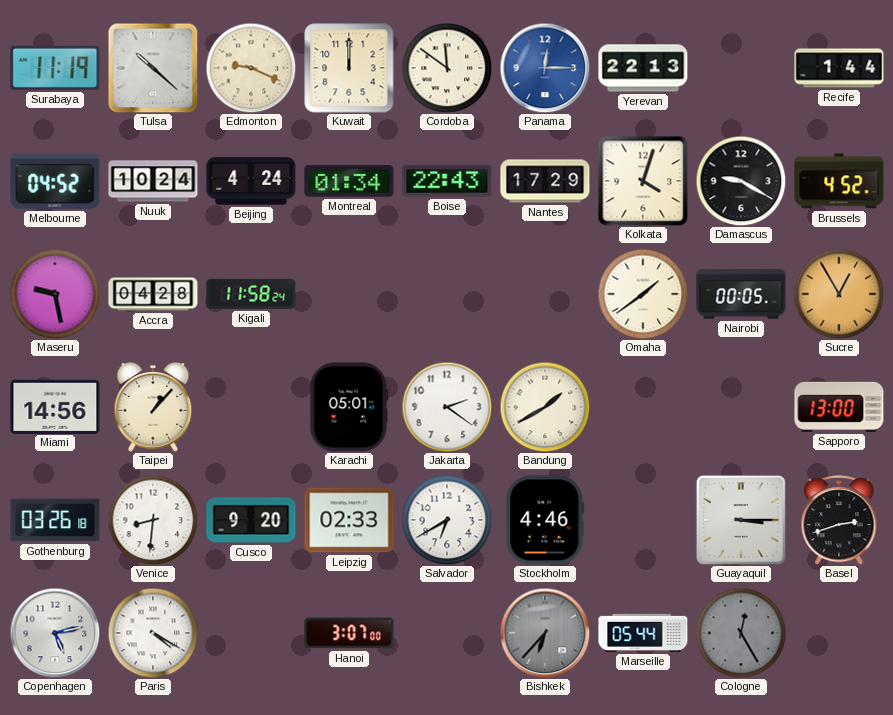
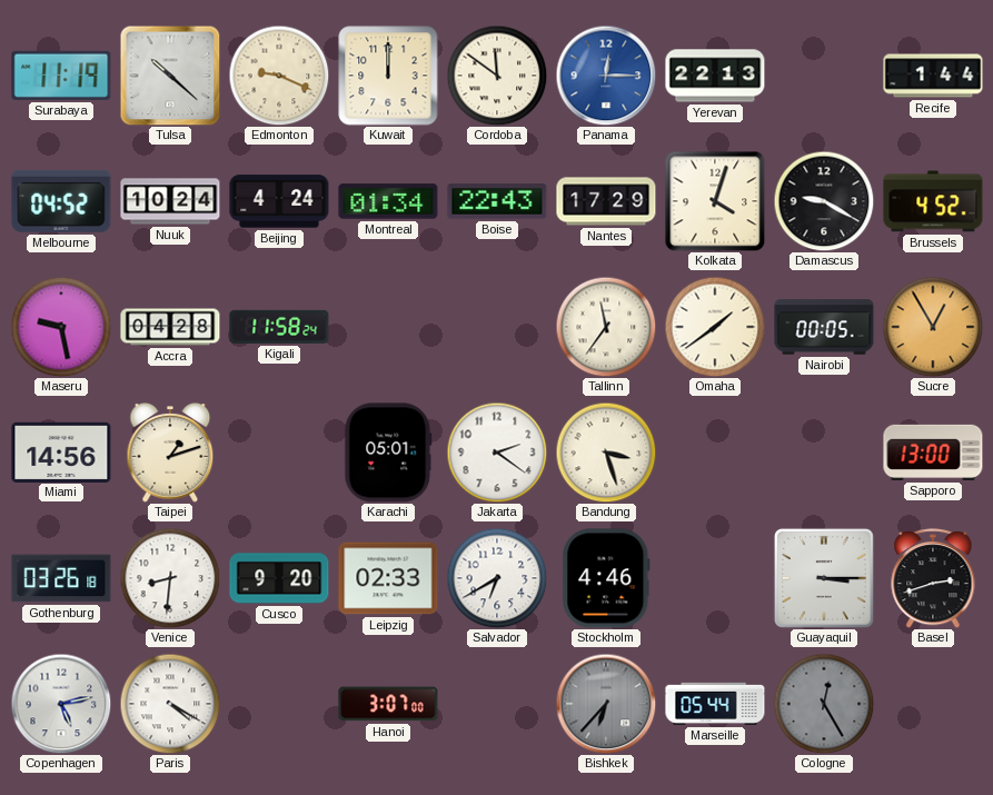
Tallinn: none -> 11:36 (606, 327)
Taipei: 1:07 -> 1:12 (170, 453)
Bandung: 1:40 -> 3:27 (606, 453)
